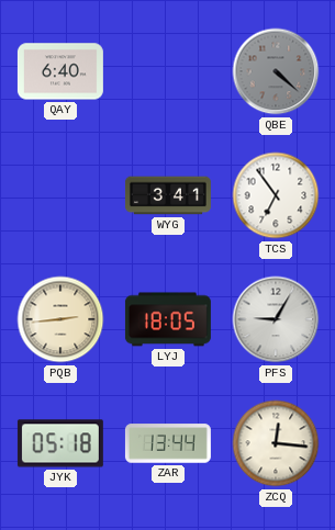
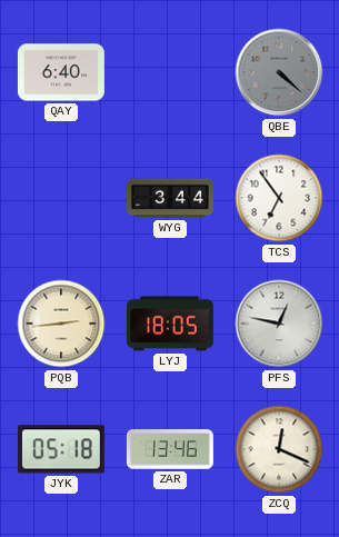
WYG: 3:41 -> 3:44 (170, 198)
PFS: 9:05 -> 12:47 (279, 324)
ZAR: 13:44 -> 13:46 (170, 449)
ZCQ: 12:16 -> 12:19 (279, 449)
